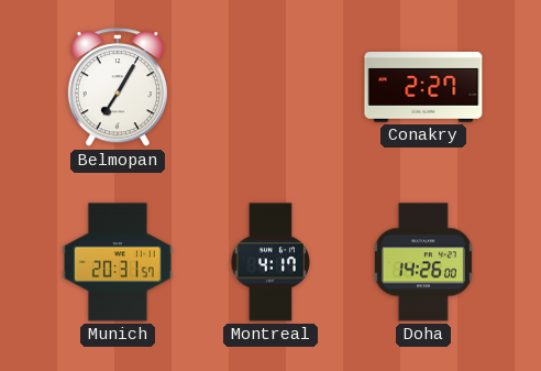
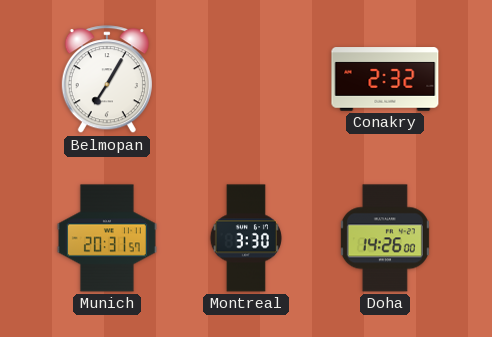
Conakry: 2:27 -> 2:32 (385, 79)
Montreal: 4:17 -> 3:30 (246, 238)
